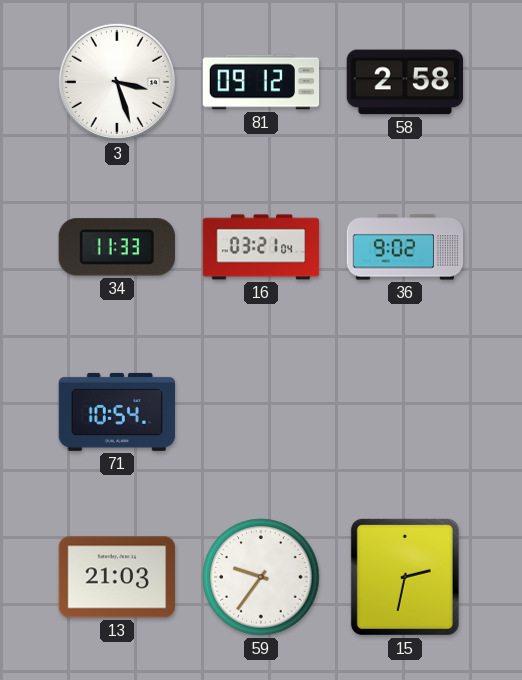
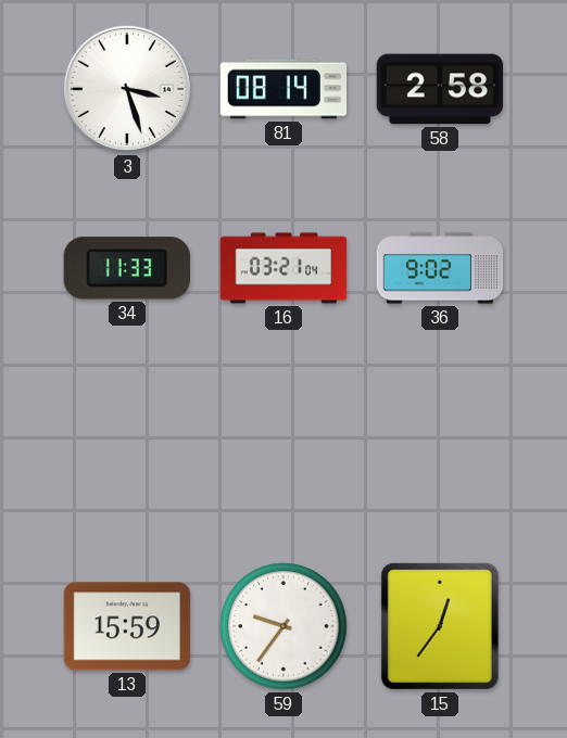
81: 09:12 -> 08:14 (283, 89)
71: 10:54 -> none (117, 412)
13: 21:03 -> 15:59 (126, 626)
15: 2:32 -> 12:36 (440, 626)
